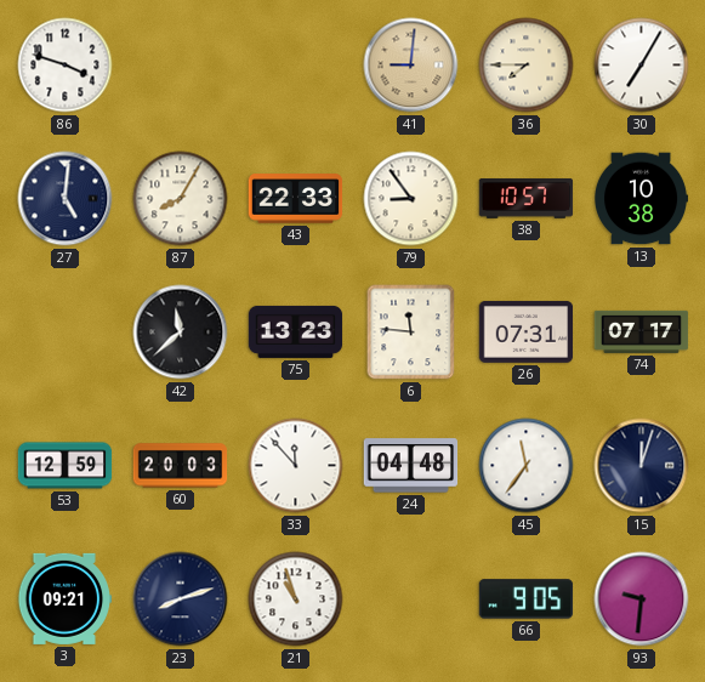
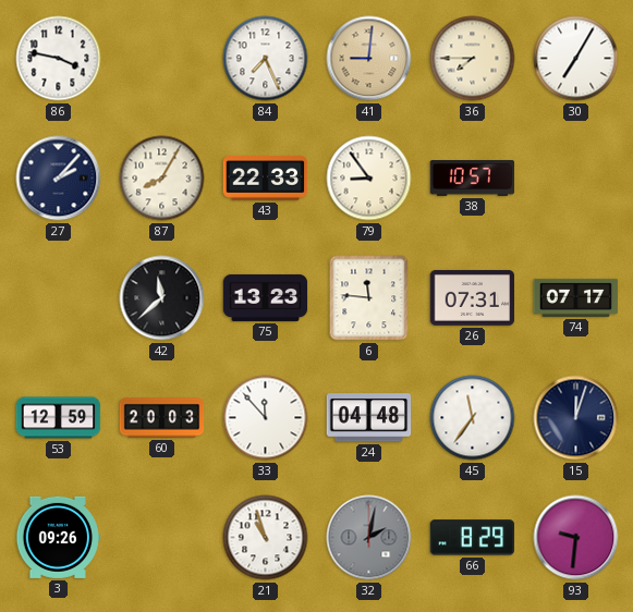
86: 3:48 -> 3:47 (59, 59)
84: none -> 7:26 (266, 59)
27: 5:01 -> 2:07 (59, 179)
13: 10:38 -> none (642, 199)
3: 09:21 -> 09:26 (59, 537)
23: 8:12 -> none (181, 599)
32: none -> 2:02 (369, 538)
66: 9:05 -> 8:29 (473, 538)
